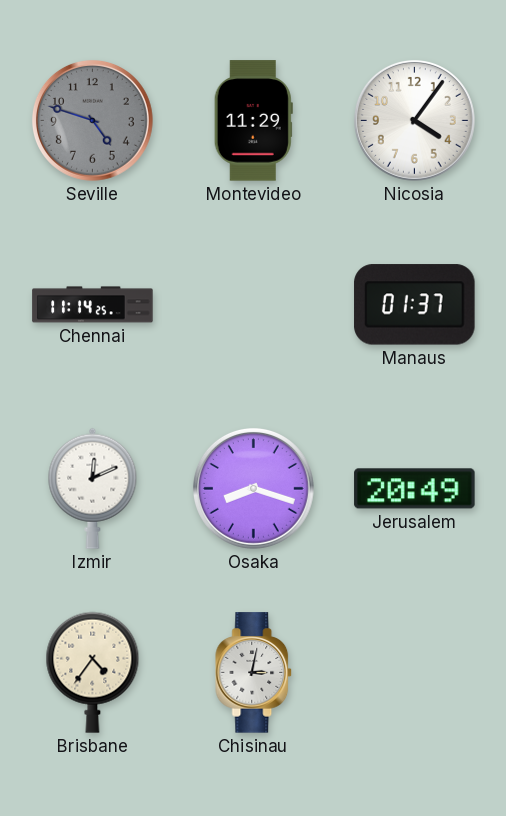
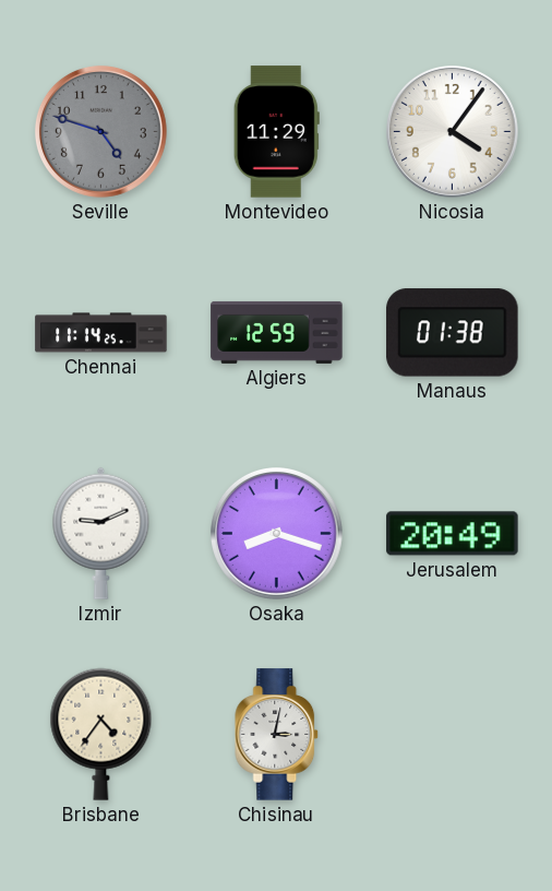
Algiers: none -> 12:59 (277, 332)
Manaus: 01:37 -> 01:38 (453, 333)
Izmir: 12:11 -> 9:11 (101, 533)
